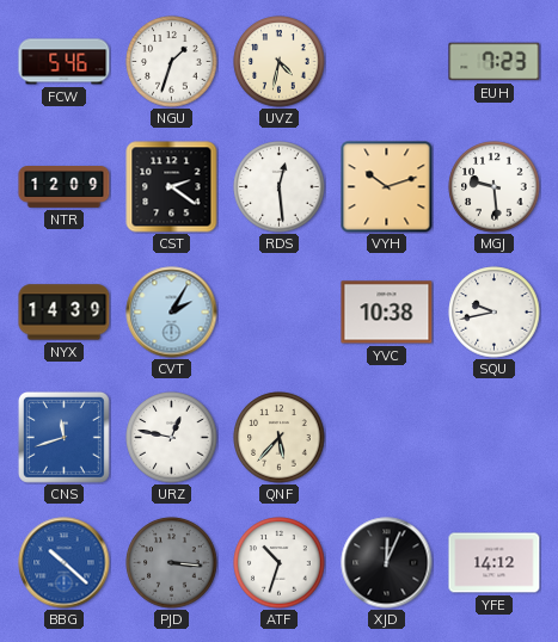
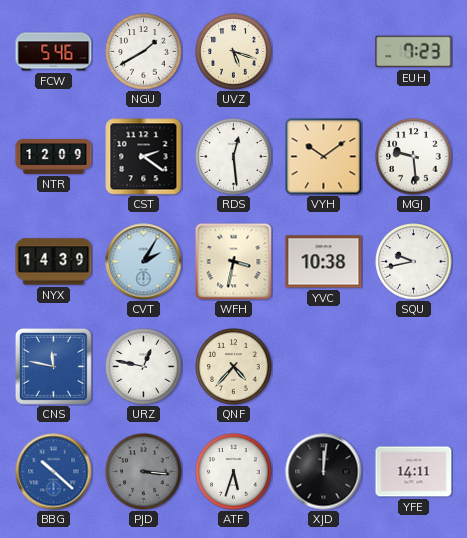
NGU: 1:33 -> 1:40 (144, 52)
UVZ: 4:32 -> 5:18 (234, 52)
VYH: 10:12 -> 10:09 (324, 157)
WFH: none -> 3:32 (234, 262)
CNS: 11:42 -> 11:47 (53, 366)
QNF: 5:37 -> 4:37 (234, 367)
ATF: 10:33 -> 5:33 (234, 472)
XJD: 12:04 -> 12:01 (324, 472)
YFE: 14:12 -> 14:11 (414, 472)
